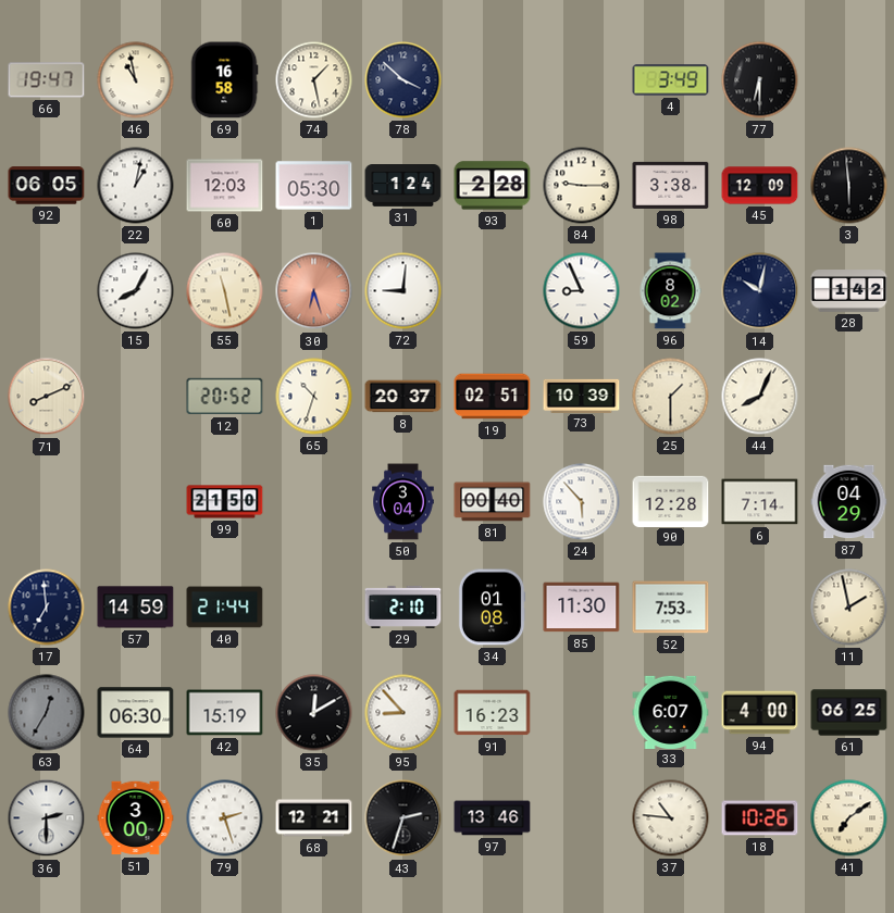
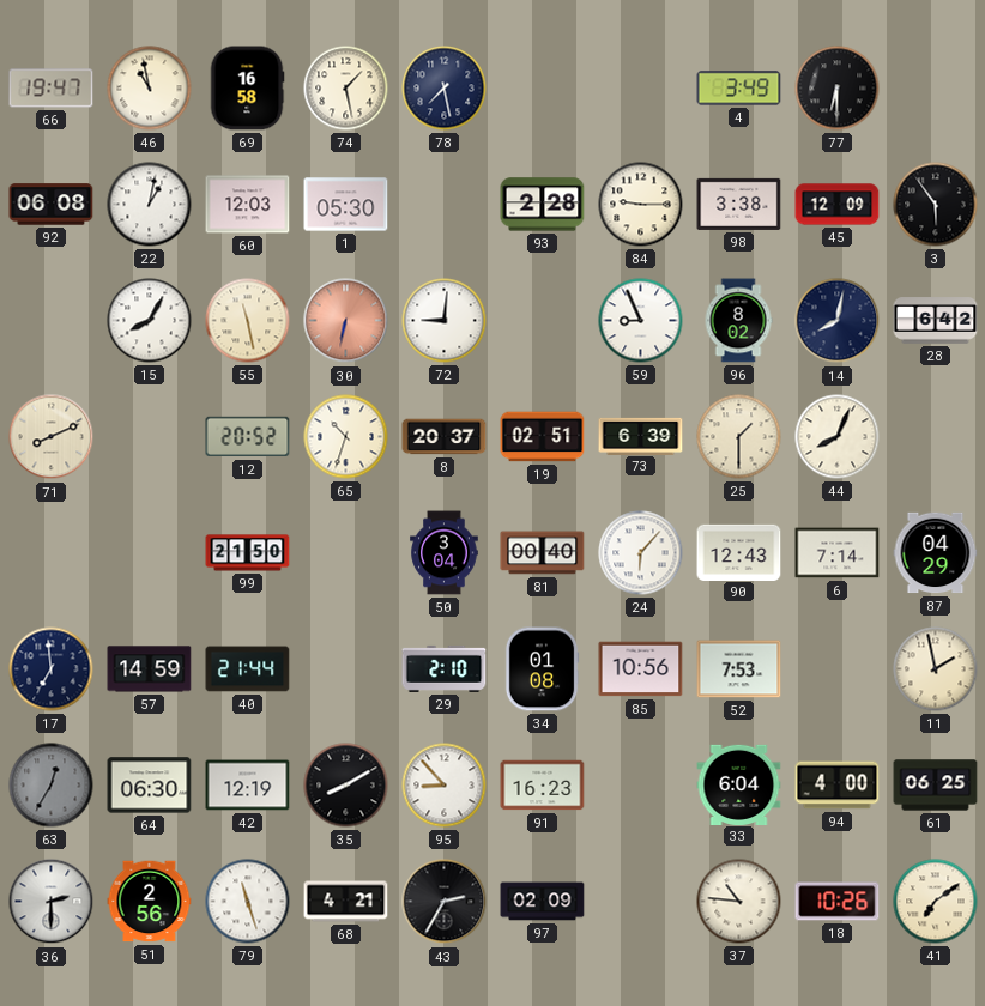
78: 3:52 -> 7:28 (445, 89)
92: 06:05 -> 06:08 (52, 205)
31: 1:24 -> none (403, 186)
3: 5:59 -> 5:54 (936, 205)
30: 6:27 -> 6:32 (346, 321)
14: 10:02 -> 8:02 (838, 321)
28: 1:42 -> 6:42 (936, 321)
73: 10:39 -> 6:39 (641, 436)
24: 5:53 -> 6:07 (641, 553)
90: 12:28 -> 12:43 (739, 552)
85: 11:30 -> 10:56 (641, 669)
42: 15:19 -> 12:19 (248, 786)
35: 12:10 -> 8:10 (346, 786)
33: 6:07 -> 6:04 (739, 784)
51: 3:00 -> 2:56 (150, 902)
79: 2:27 -> 11:27 (248, 902)
68: 12:21 -> 4:21 (346, 902)
43: 2:33 -> 2:35 (445, 902)
97: 13:46 -> 02:09 (543, 902)
